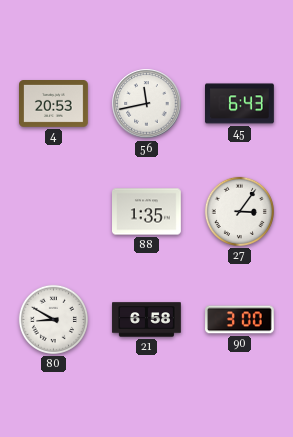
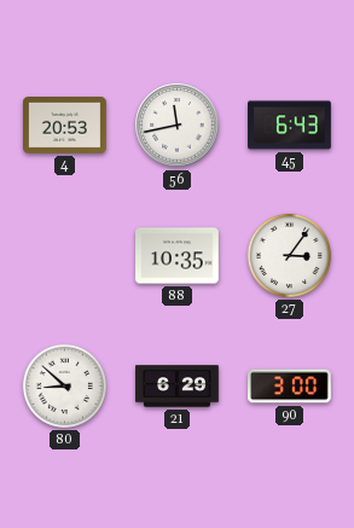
88: 1:35 -> 10:35 (178, 256)
80: 8:50 -> 8:52 (64, 385)
21: 6:58 -> 6:29 (178, 387)
